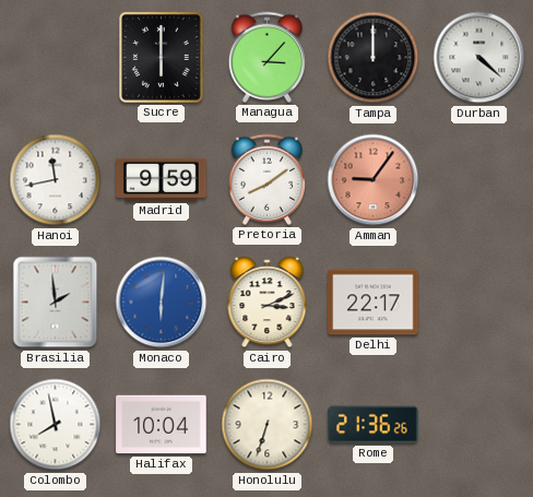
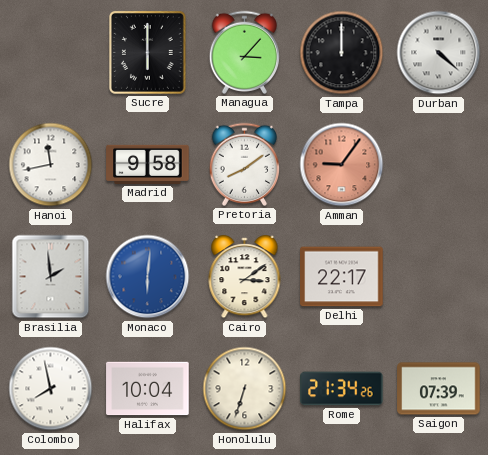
Madrid: 9:59 -> 9:58 (148, 164)
Cairo: 3:11 -> 3:09 (245, 278)
Rome: 21:36 -> 21:34 (342, 389)
Saigon: none -> 07:39 (439, 389)
